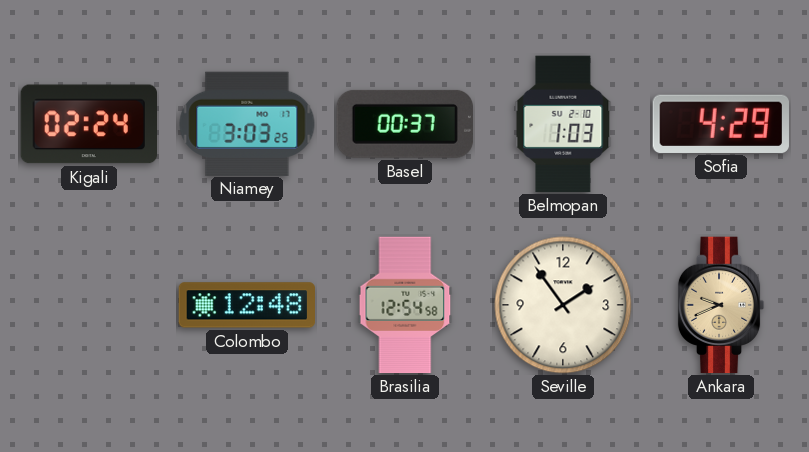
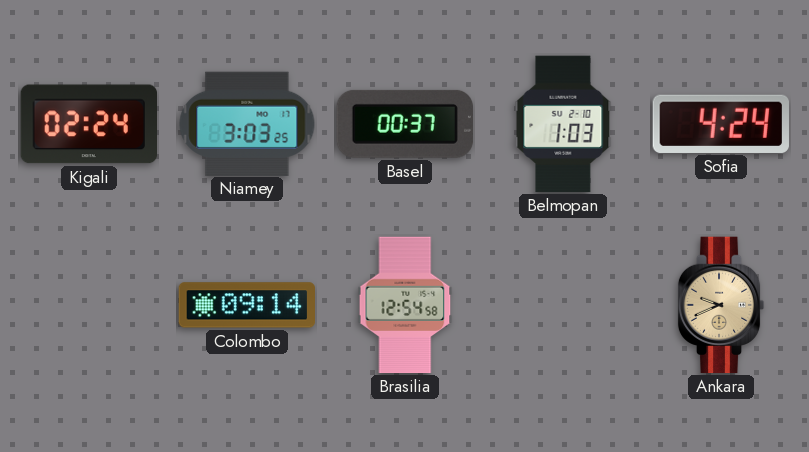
Sofia: 4:29 -> 4:24 (721, 124)
Colombo: 12:48 -> 09:14 (246, 305)
Seville: 1:54 -> none (563, 305)
